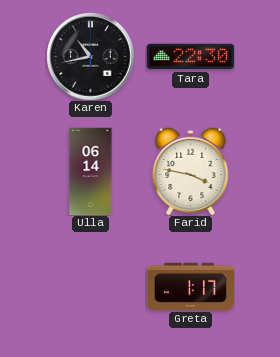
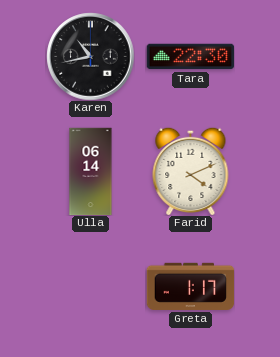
Farid: 3:47 -> 4:11 (191, 171)
